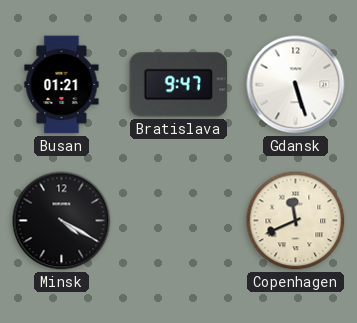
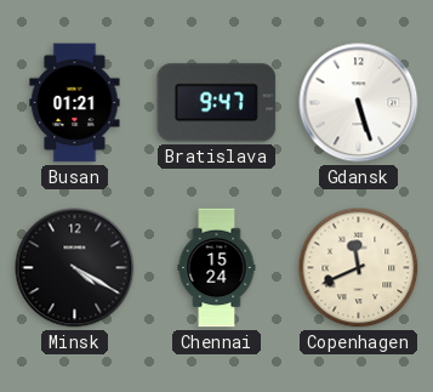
Chennai: none -> 15:24 (217, 268)
